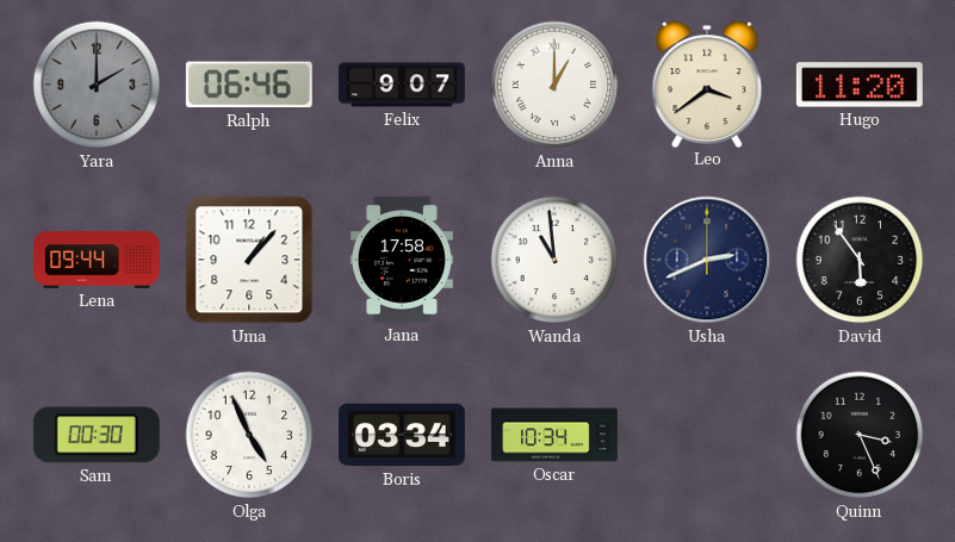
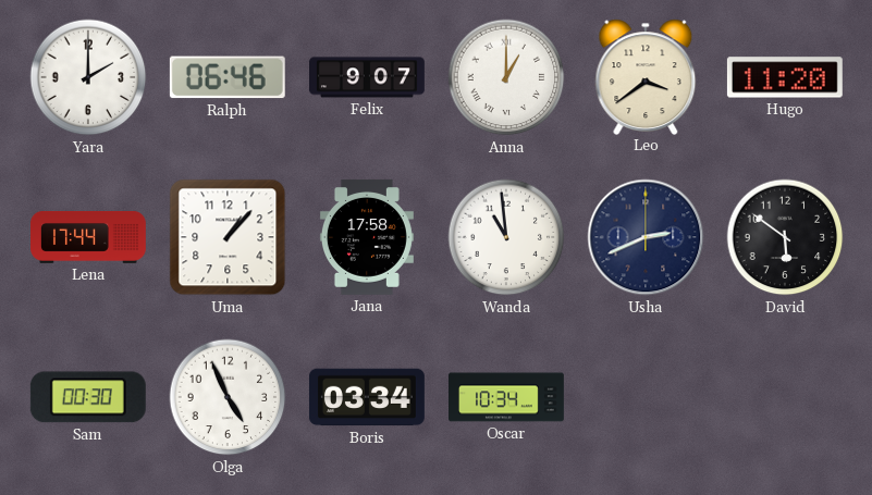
Yara dial: grey -> white (88, 77)
Lena: 09:44 -> 17:44 (89, 238)
David: 5:54 -> 5:51 (785, 237)
Quinn: 3:26 -> none (860, 435)
